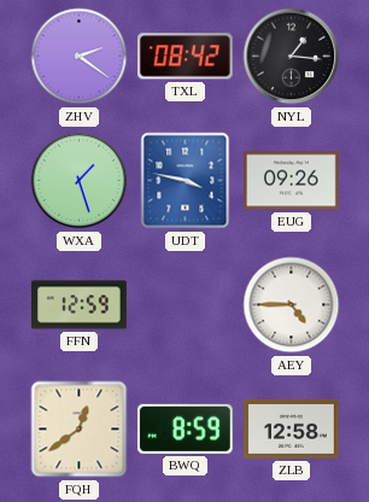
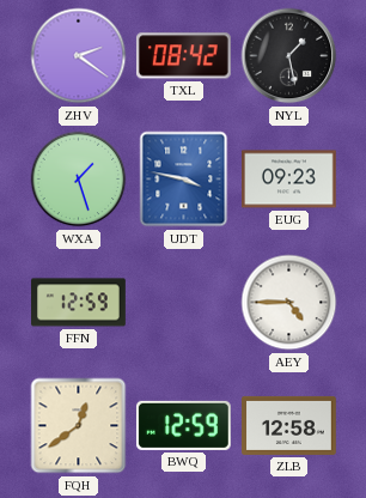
NYL: 1:16 -> 1:28 (289, 56)
EUG: 09:26 -> 09:23 (289, 180)
BWQ: 8:59 -> 12:59 (183, 425)
